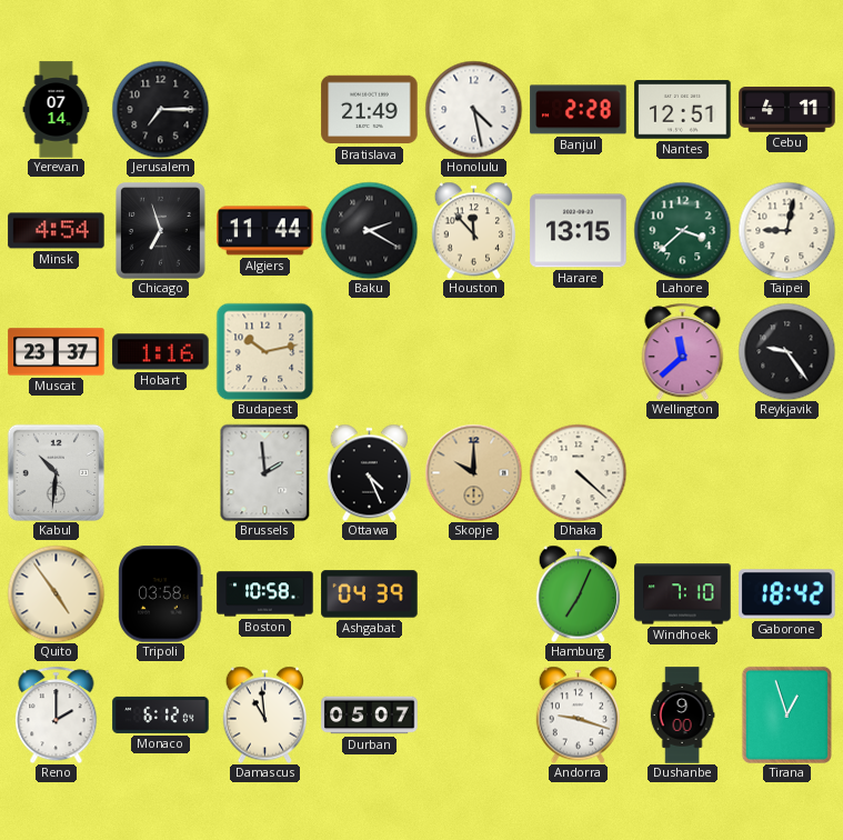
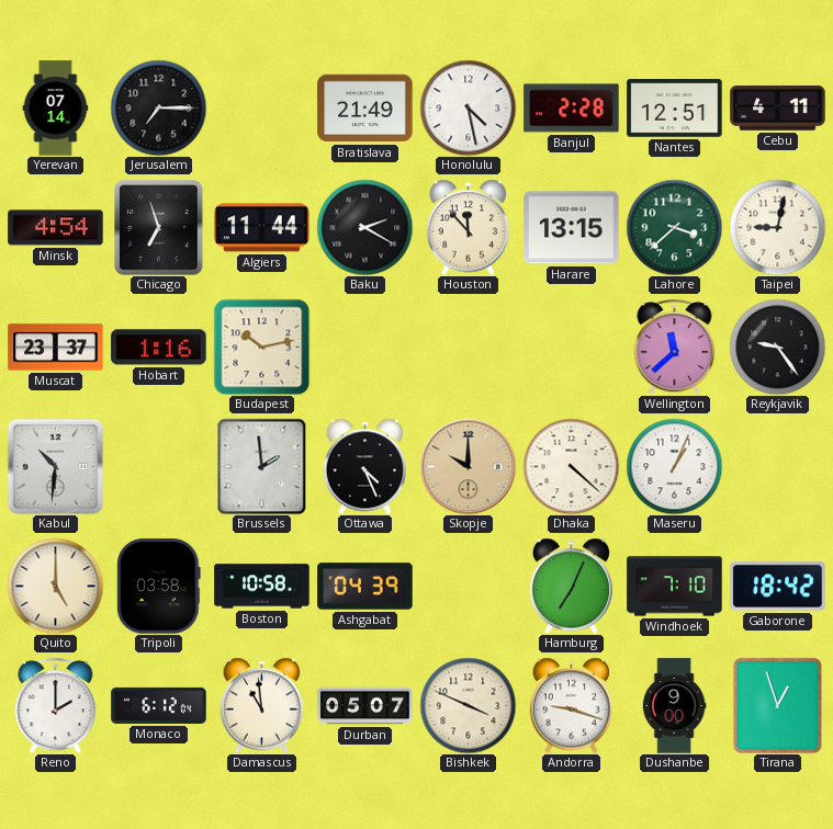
Maseru: none -> 1:04 (674, 466)
Quito: 4:54 -> 5:00 (55, 586)
Bishkek: none -> 3:49 (468, 705)
